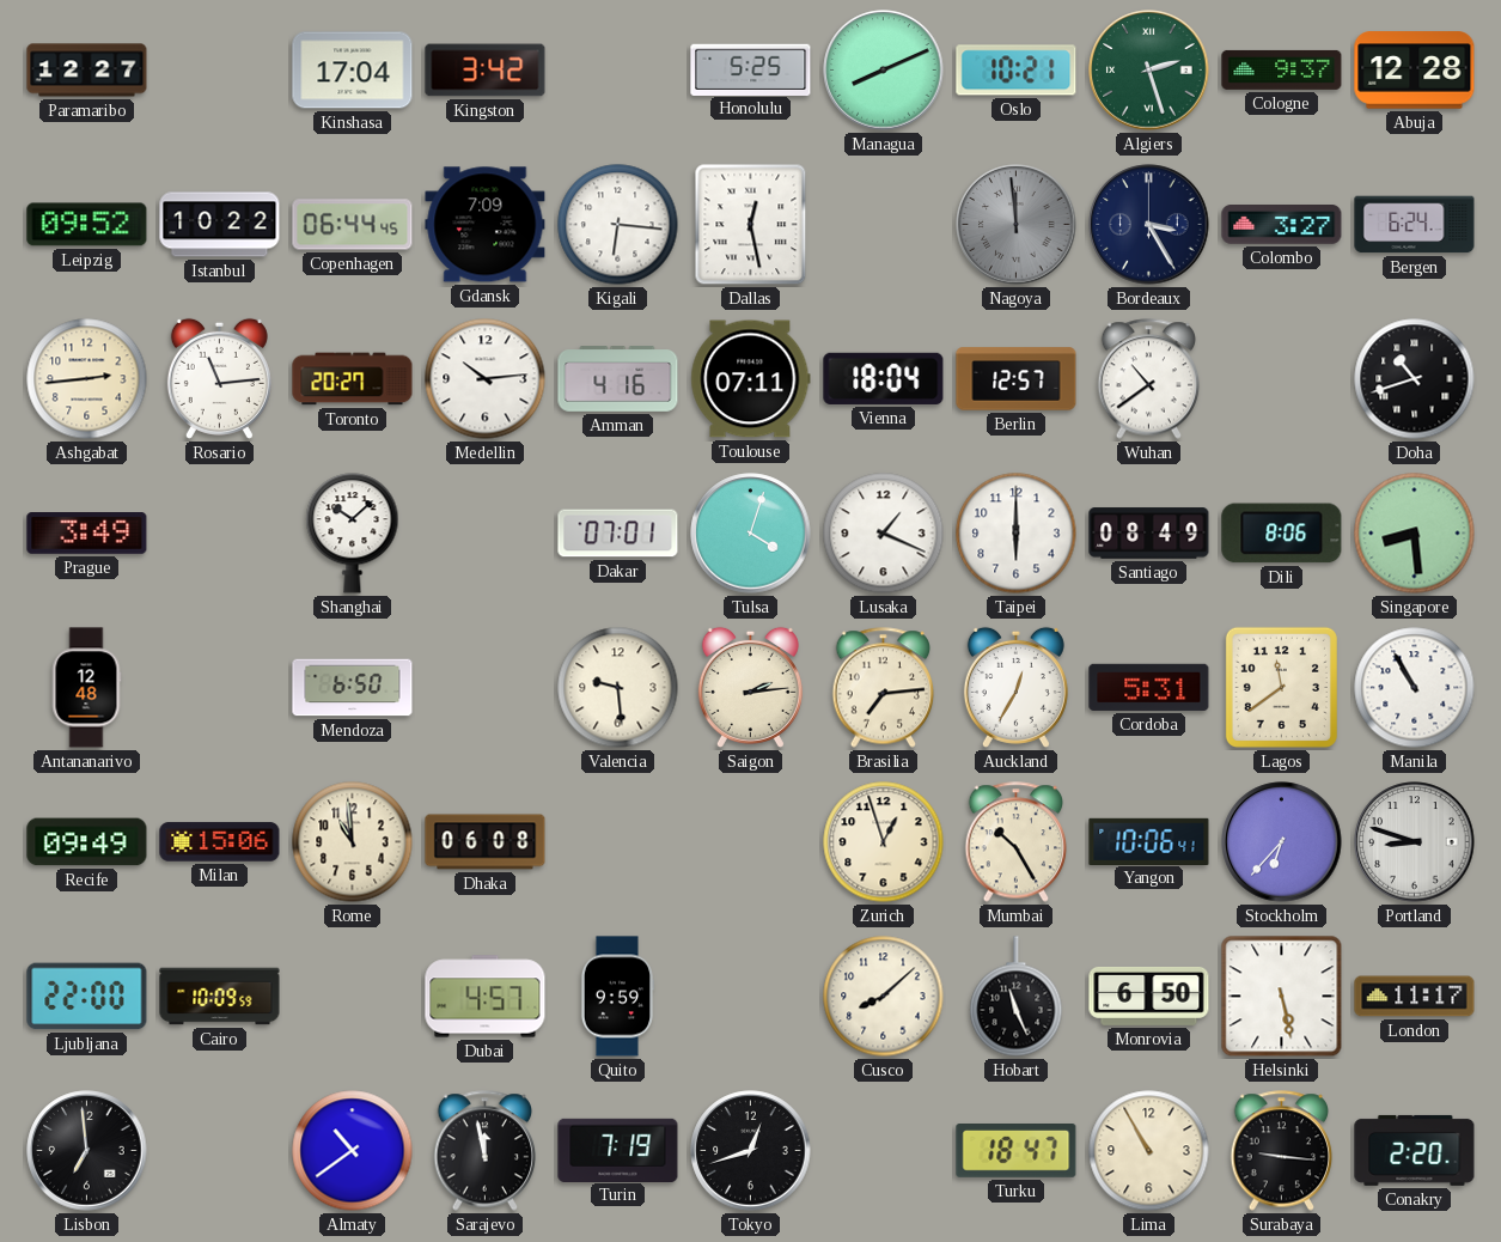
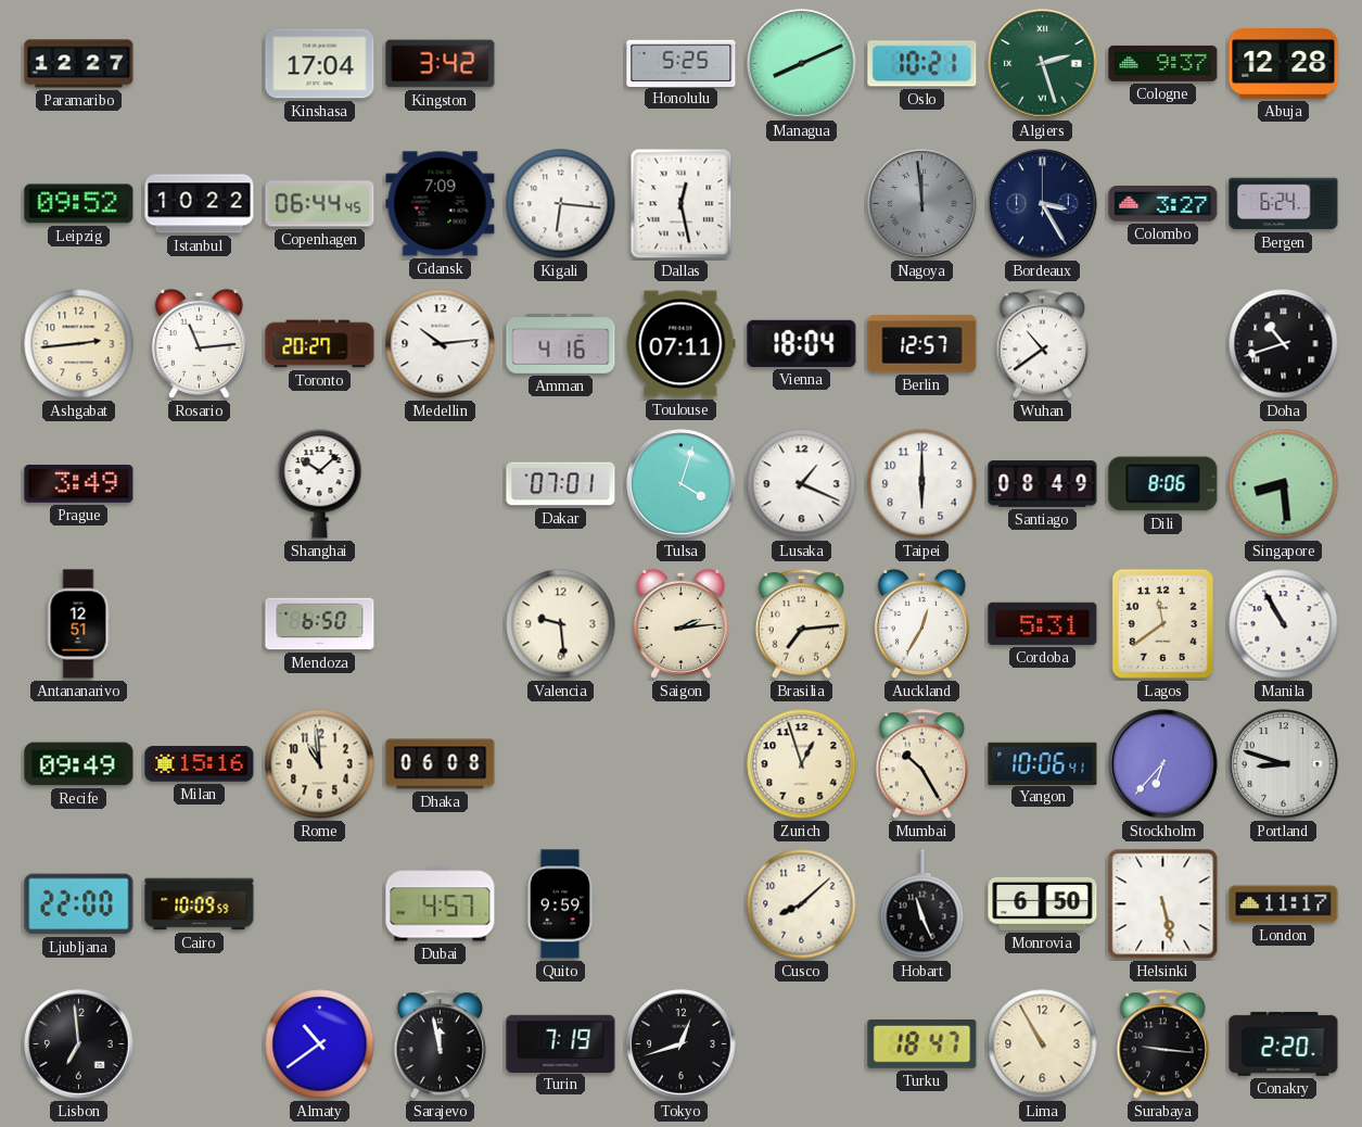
Antananarivo: 12:48 -> 12:51 (78, 624)
Milan: 15:06 -> 15:16 (200, 764)
